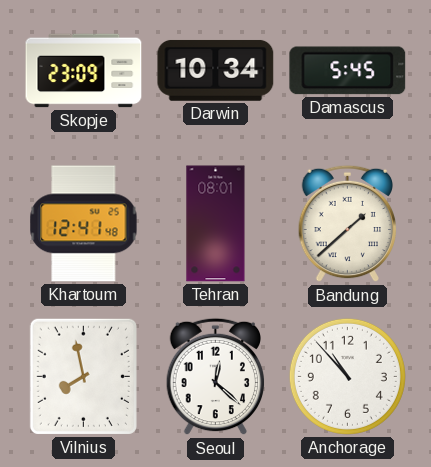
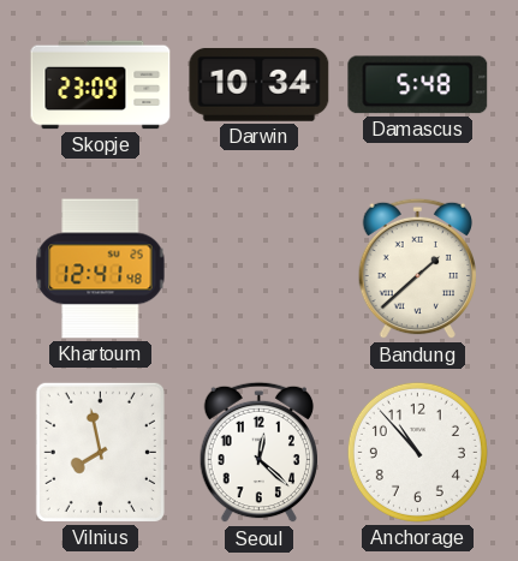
Damascus: 5:45 -> 5:48 (418, 85)
Tehran: 08:01 -> none (216, 224)
